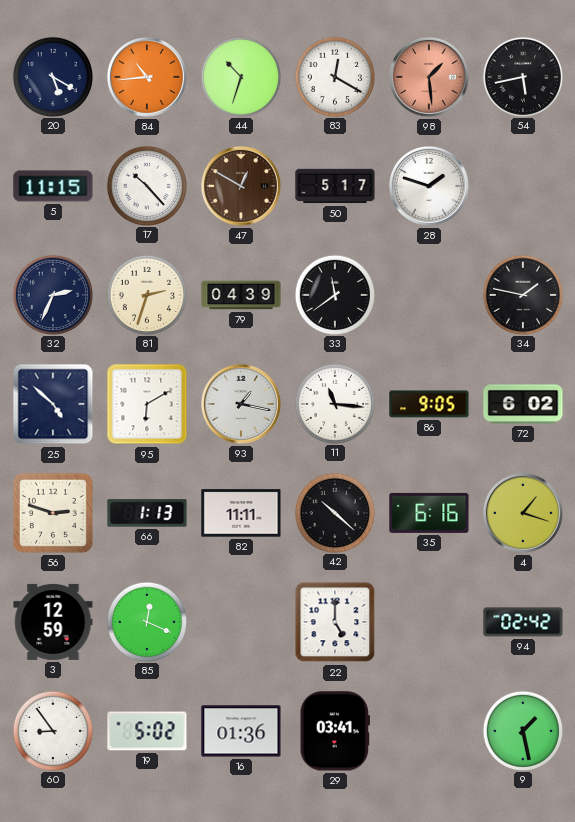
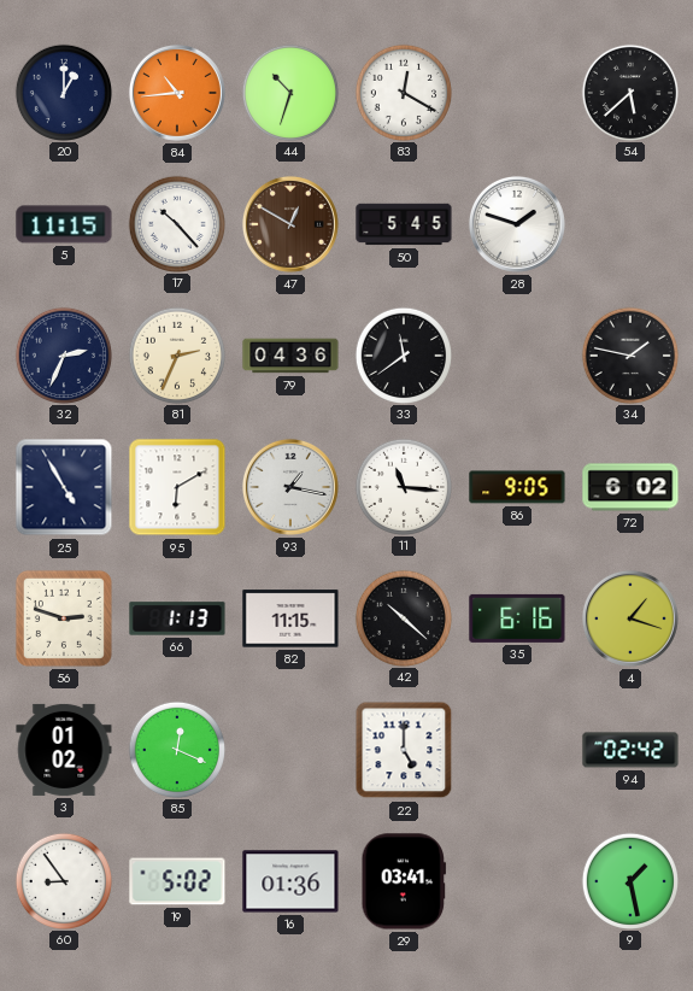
20: 5:20 -> 1:00 (63, 92)
98: 1:29 -> none (429, 77)
54: 5:43 -> 5:38 (629, 92)
50: 5:17 -> 5:45 (404, 224)
81: 2:33 -> 2:34 (176, 354)
79: 04:39 -> 04:36 (290, 356)
25: 4:52 -> 4:55 (64, 487)
82: 11:11 -> 11:15 (290, 618)
3: 12:59 -> 01:02 (64, 750)
